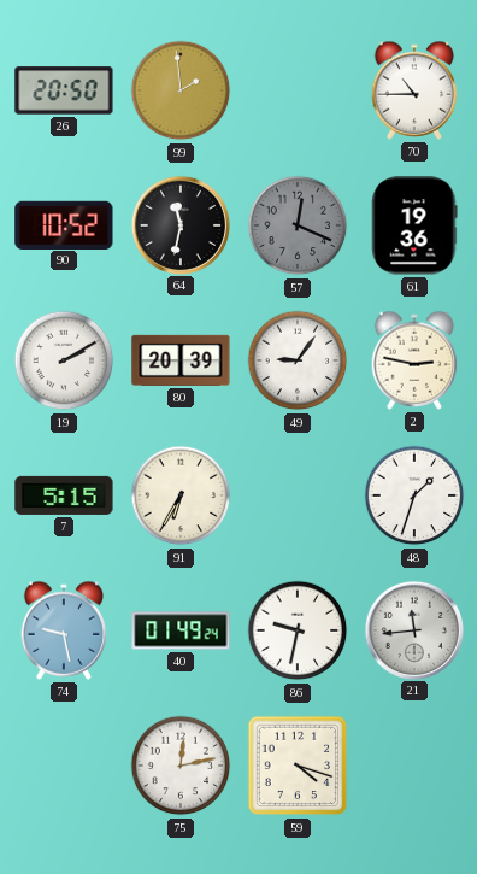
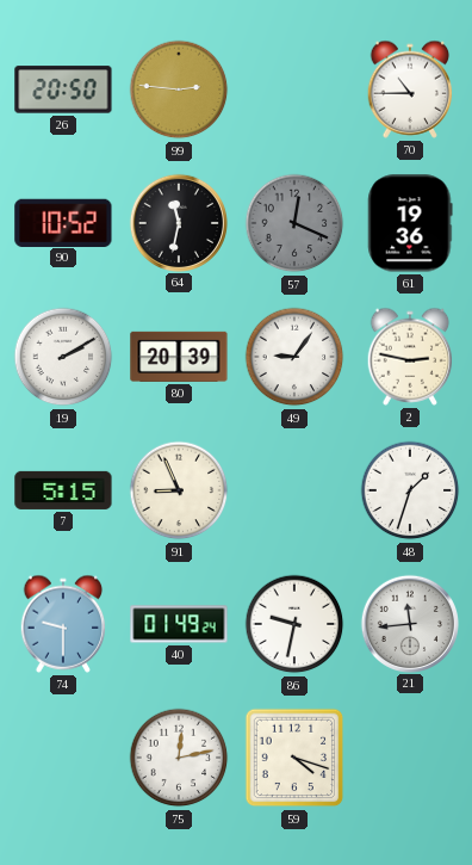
99: 1:59 -> 2:46 (179, 89)
91: 6:35 -> 8:56 (179, 490)
74: 9:28 -> 9:30 (63, 624)
